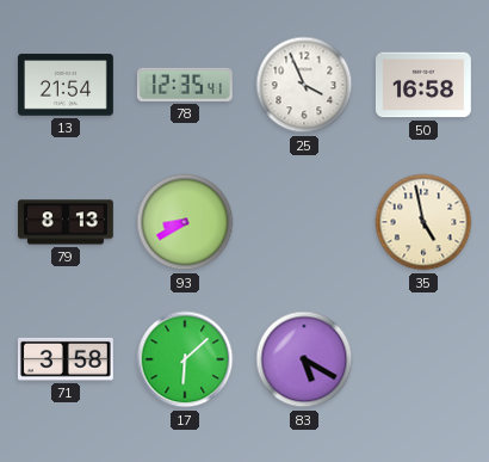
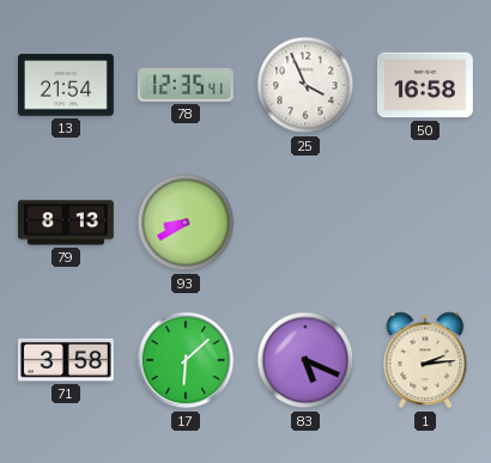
35: 4:58 -> none (423, 222)
83: 5:20 -> 5:19 (305, 360)
1: none -> 2:14 (425, 360)
